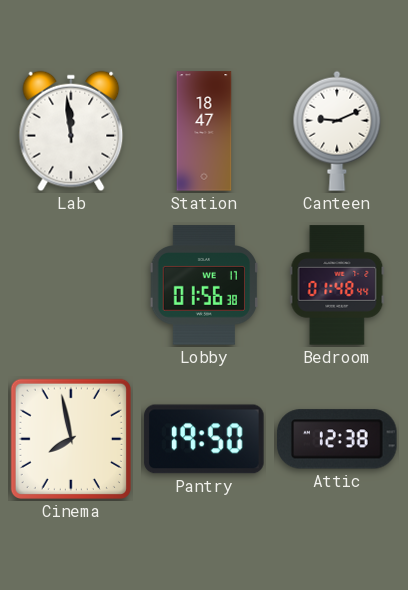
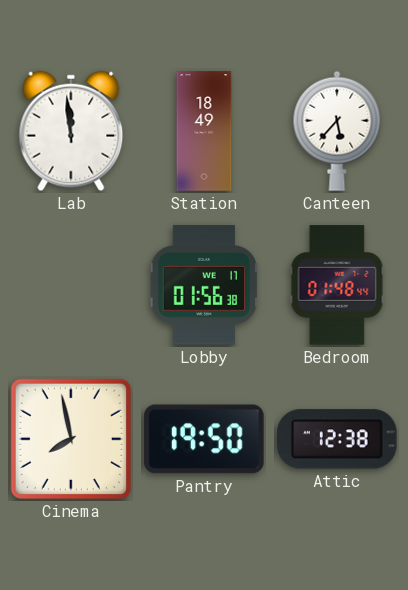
Station: 18:47 -> 18:49 (204, 131)
Canteen: 9:11 -> 5:37 (337, 131)
